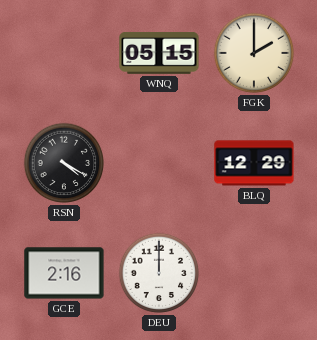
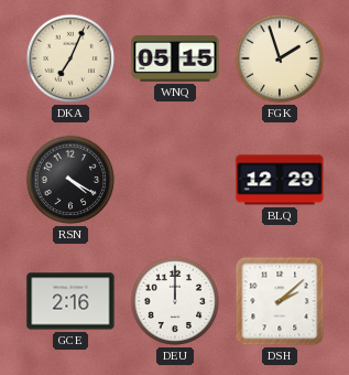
DKA: none -> 7:04 (70, 58)
FGK: 2:00 -> 1:57 (280, 58)
DSH: none -> 2:08 (280, 301)
